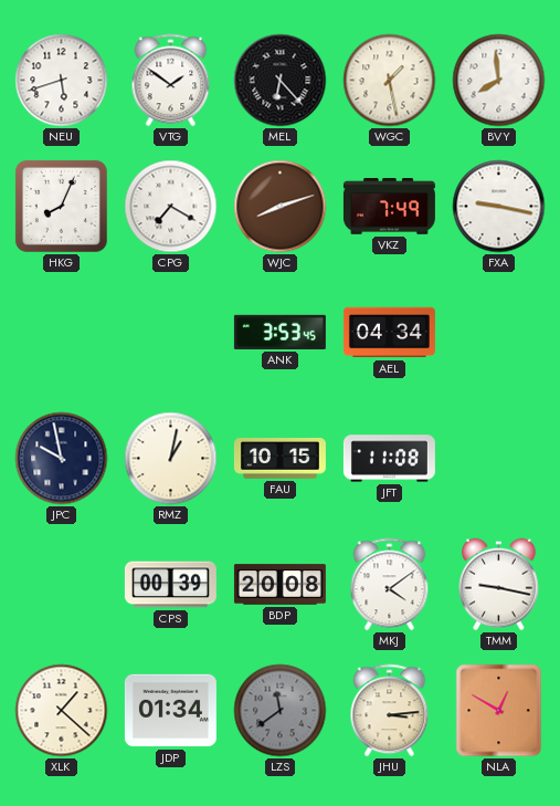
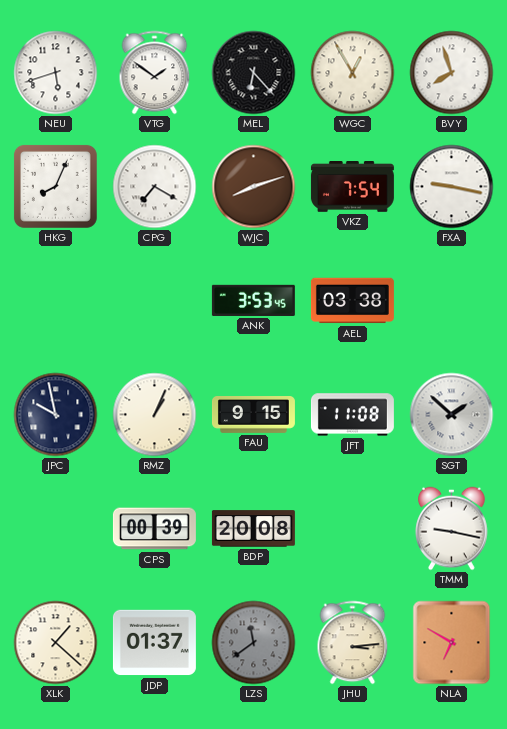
WGC: 1:28 -> 12:55 (353, 73)
BVY: 7:59 -> 7:57 (452, 73)
VKZ: 7:49 -> 7:54 (352, 187)
AEL: 04:34 -> 03:38 (352, 301)
RMZ: 1:02 -> 1:04 (155, 415)
FAU: 10:15 -> 9:15 (253, 415)
SGT: none -> 1:52 (452, 415)
MKJ: 4:09 -> none (390, 585)
JDP: 01:34 -> 01:37 (154, 643)
NLA: 12:50 -> 6:50 (452, 643)
